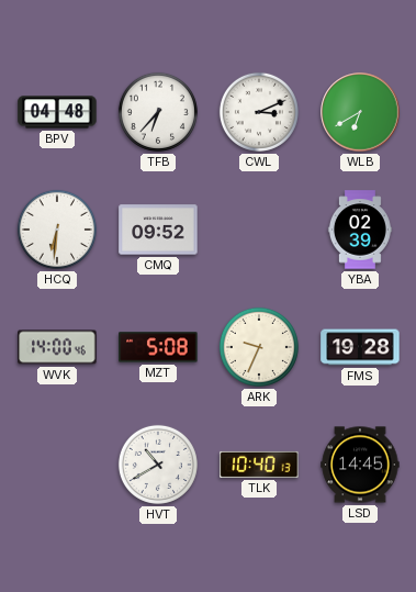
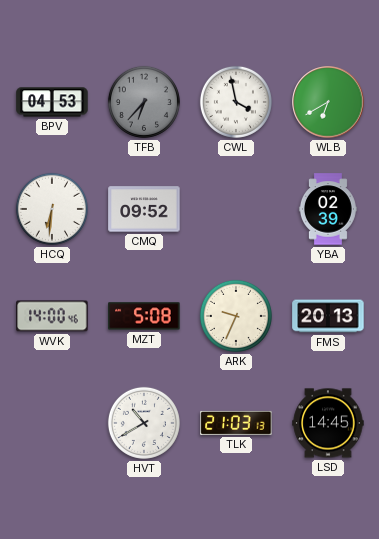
BPV: 04:48 -> 04:53 (52, 102)
TFB dial: white -> grey (144, 102)
CWL: 3:11 -> 3:58 (236, 102)
FMS: 19:28 -> 20:13 (328, 316)
TLK: 10:40 -> 21:03 (236, 423)
